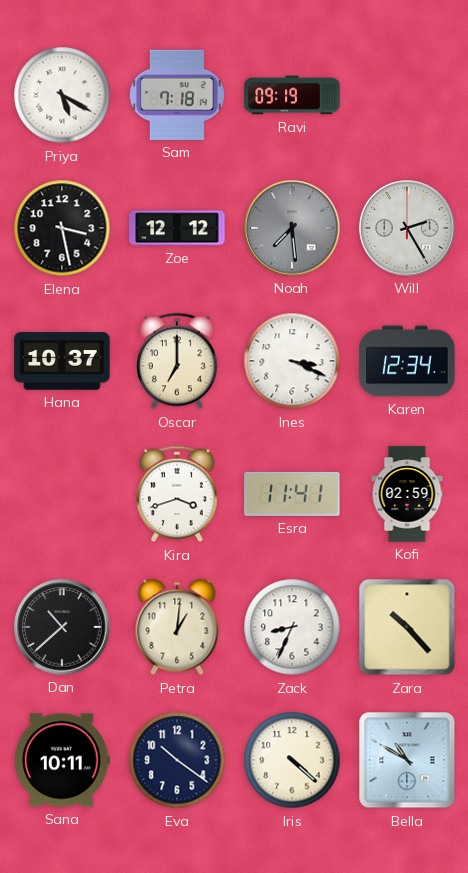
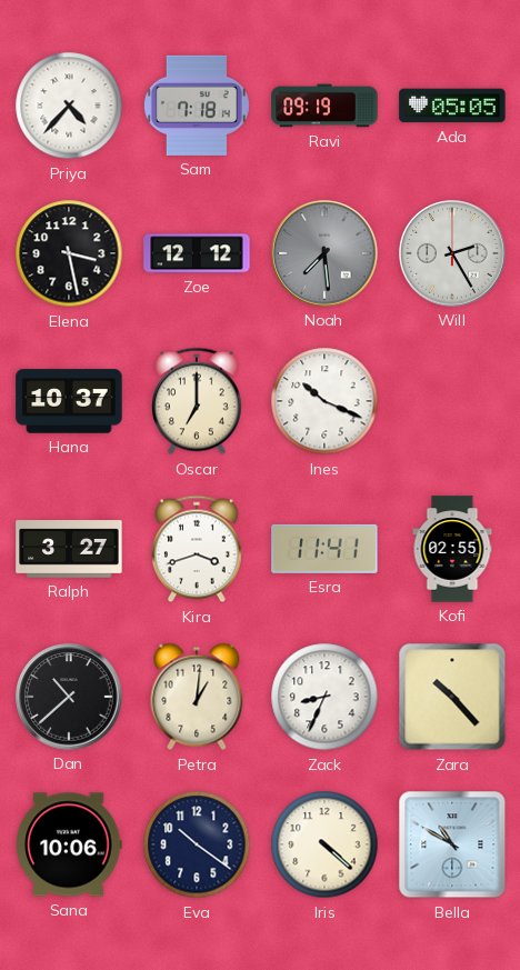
Priya: 5:20 -> 4:37 (69, 106)
Ada: none -> 05:05 (452, 106)
Ines: 3:19 -> 10:19 (324, 401)
Karen: 12:34 -> none (407, 361)
Ralph: none -> 3:27 (69, 549)
Kofi: 02:59 -> 02:55 (452, 549)
Sana: 10:11 -> 10:06 (69, 844)
